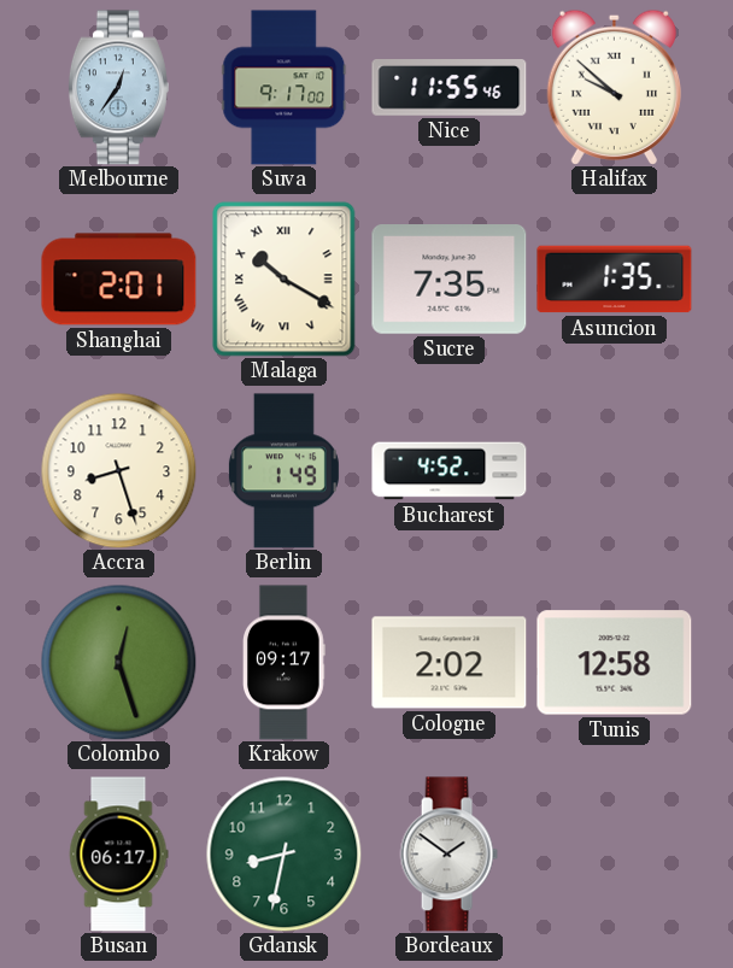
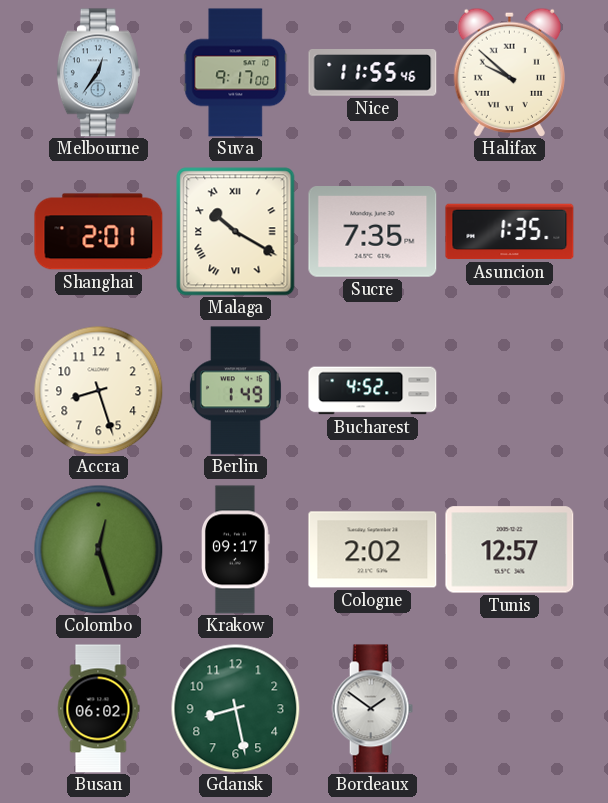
Tunis: 12:58 -> 12:57 (510, 550)
Busan: 06:17 -> 06:02 (98, 709)
Gdansk: 8:32 -> 8:28 (235, 708)
